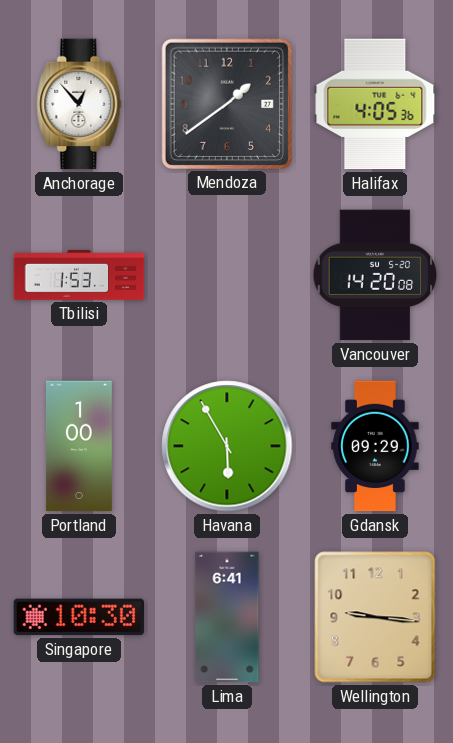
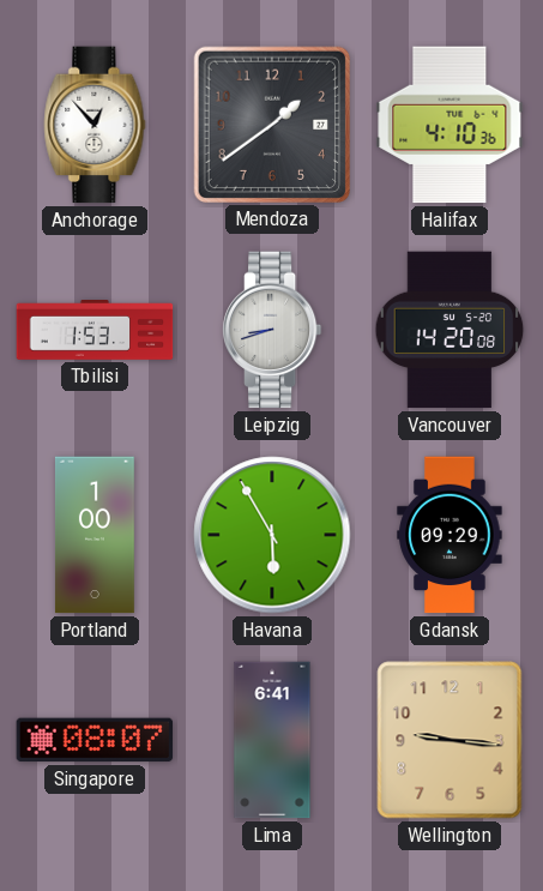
Halifax: 4:05 -> 4:10 (450, 125)
Leipzig: none -> 8:42 (272, 330)
Singapore: 10:30 -> 08:07 (95, 740)
